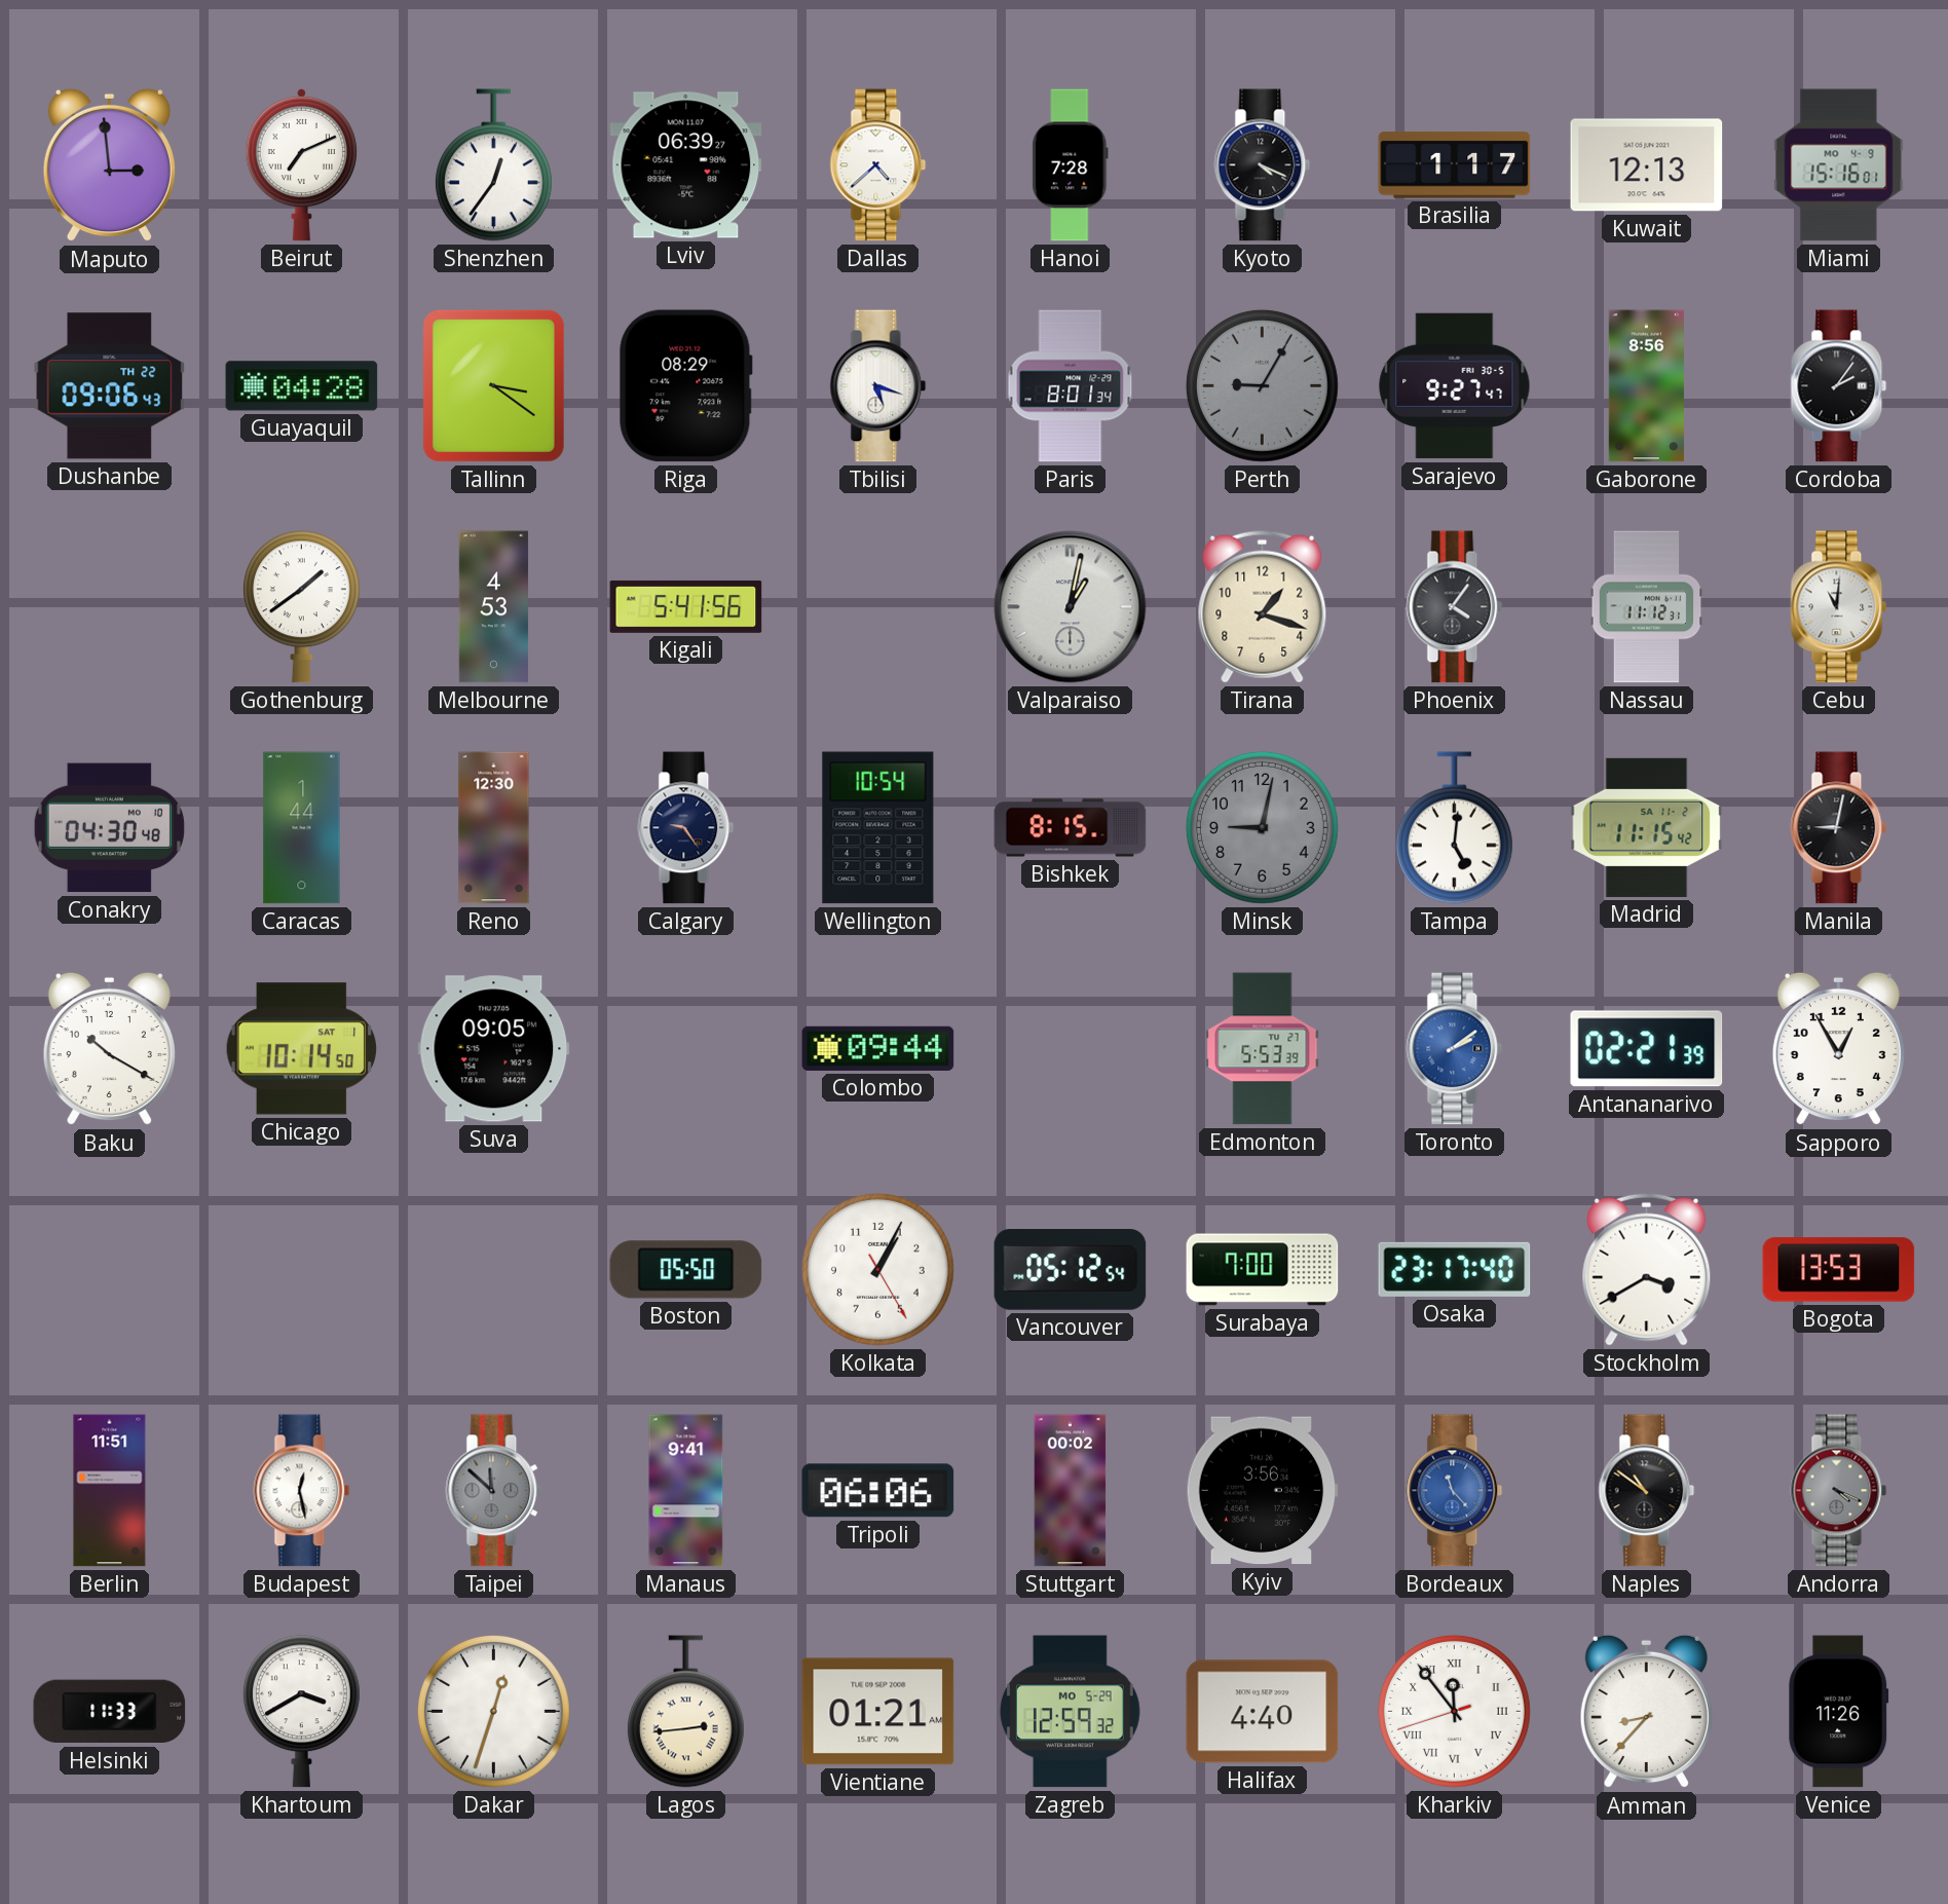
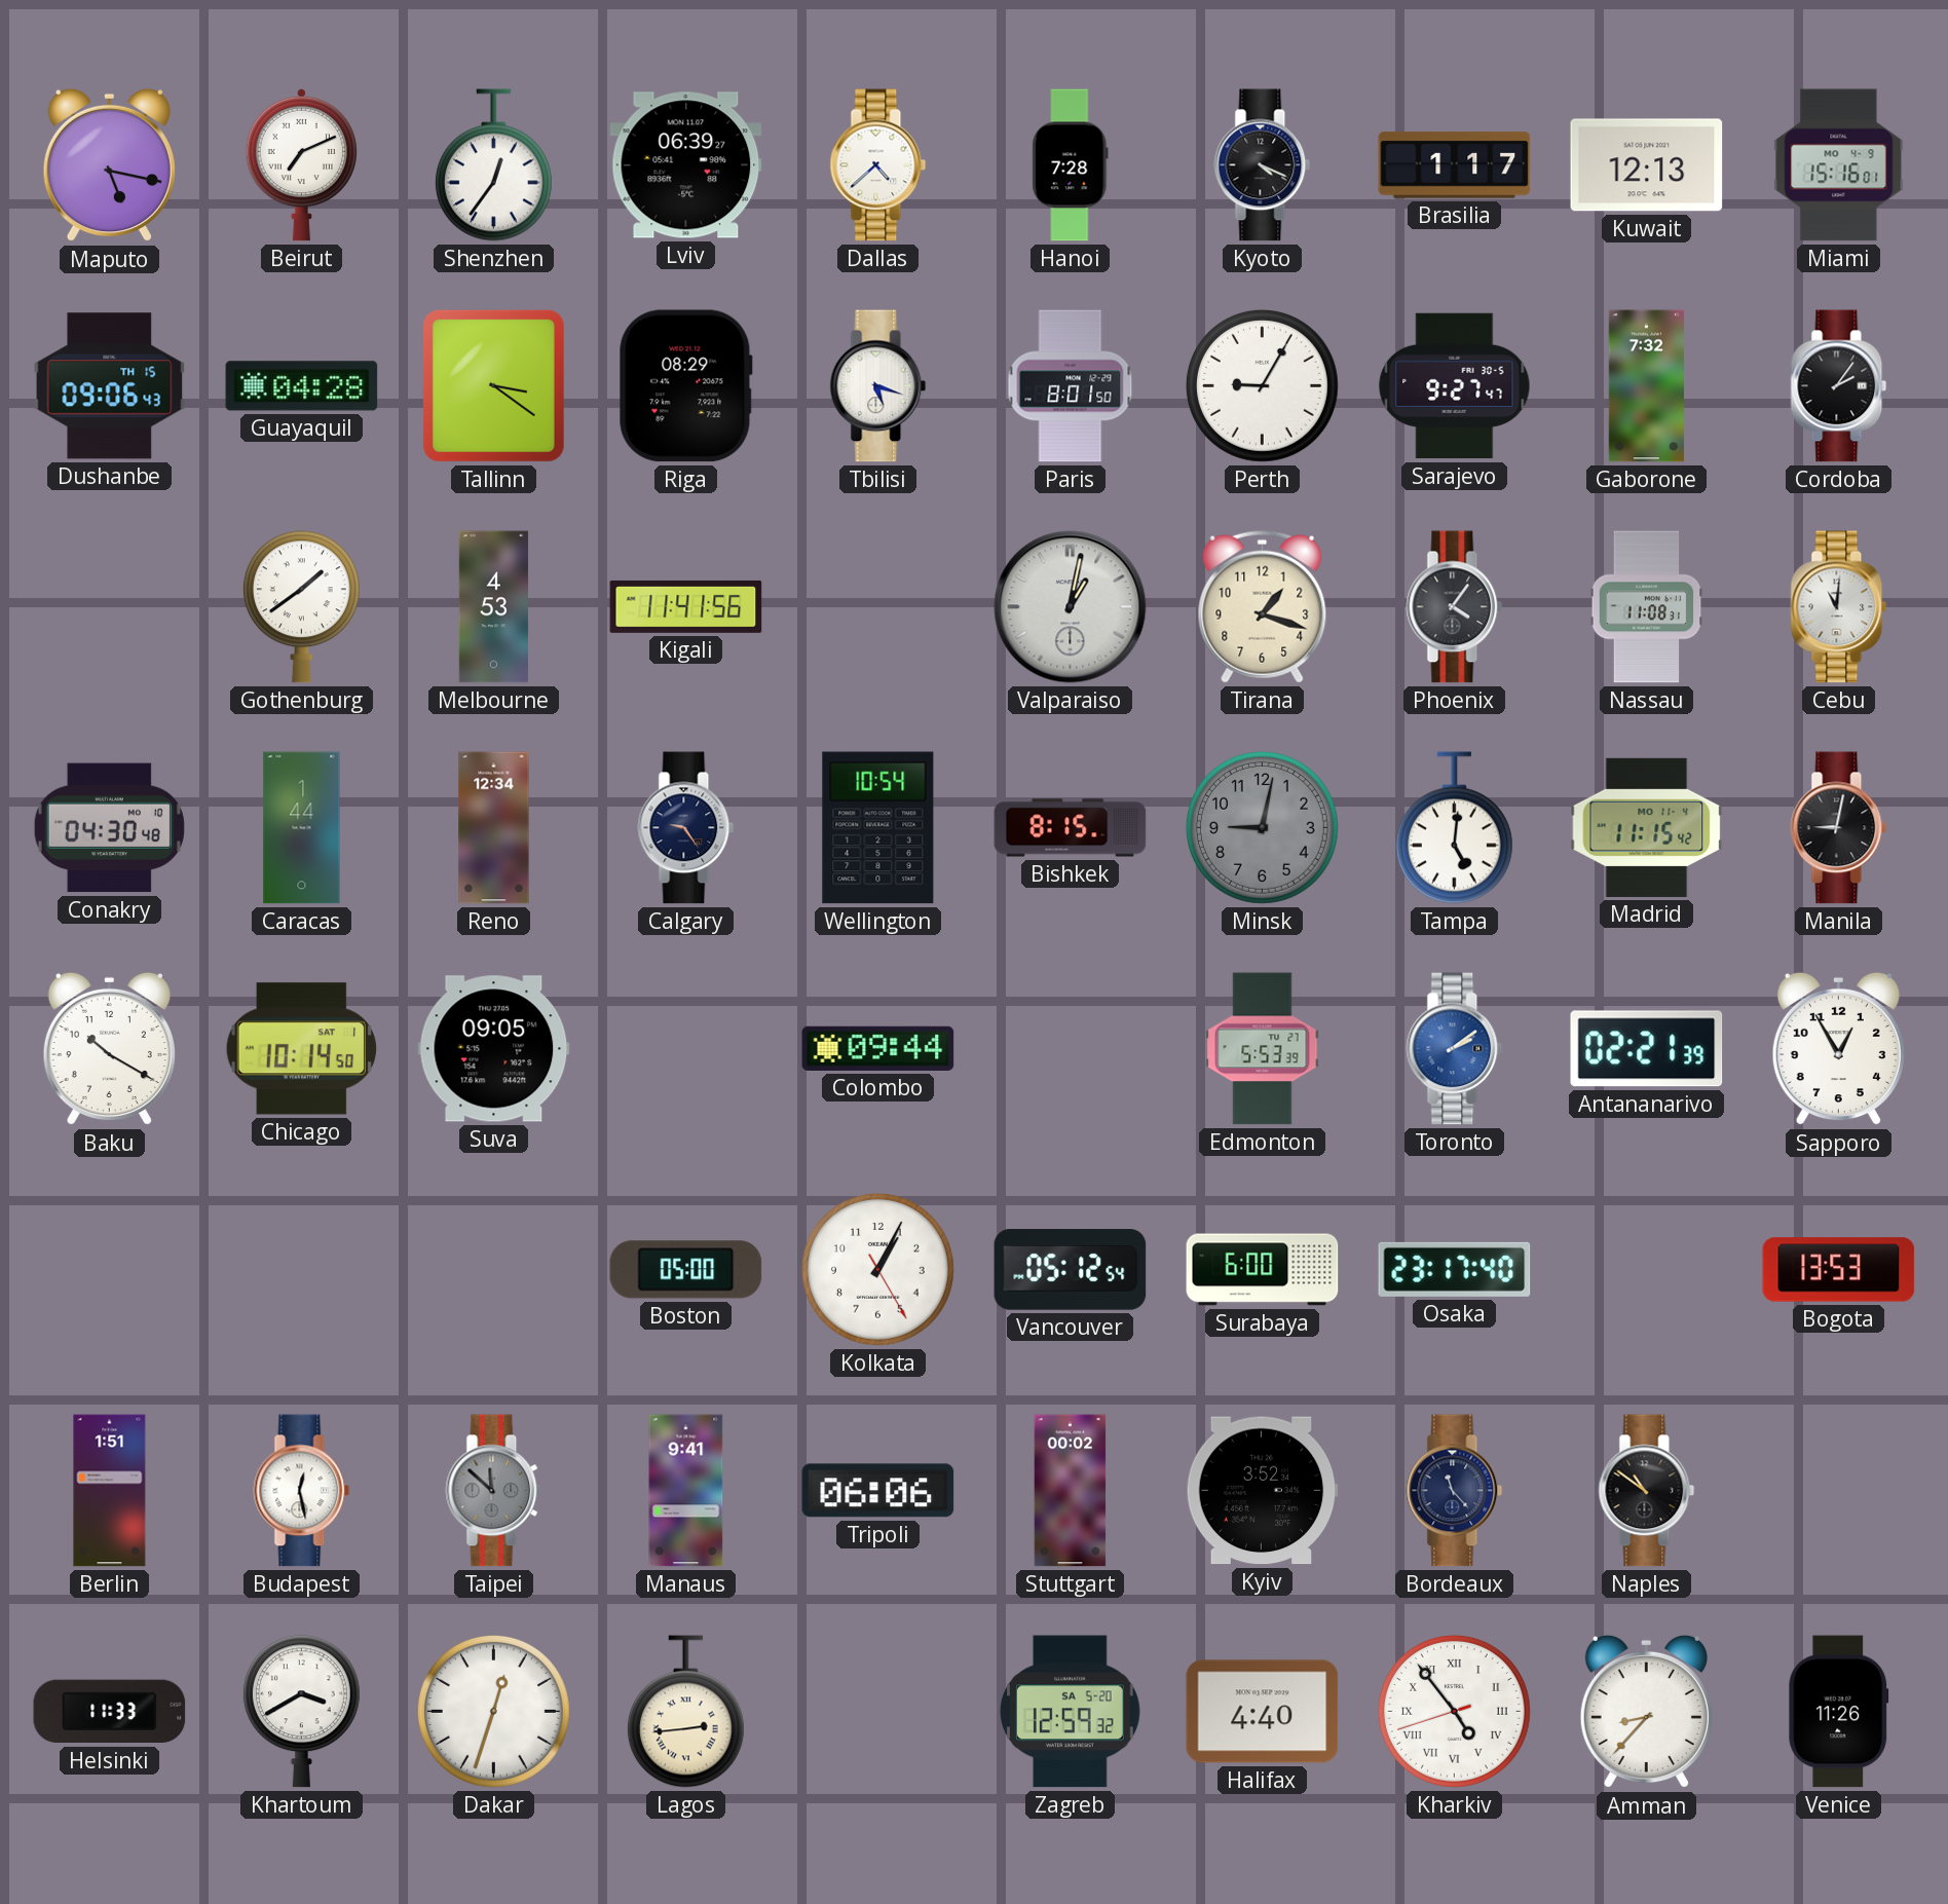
Maputo: 2:59 -> 5:17 (109, 165)
Dushanbe date: TH 22 -> TH 15 (110, 386)
Paris: 8:01:34 -> 8:01:50 (1071, 386)
Perth dial: grey -> white (1262, 385)
Gaborone: 8:56 -> 7:32 (1646, 386)
Kigali: 5:41 -> 11:41 (686, 606)
Nassau: 11:12 -> 11:08 (1647, 607)
Reno: 12:30 -> 12:34 (494, 828)
Madrid date: SA 11-2 -> MO 11-4 (1647, 827)
Boston: 05:50 -> 05:00 (686, 1270)
Surabaya: 7:00 -> 6:00 (1263, 1270)
Stockholm: 3:40 -> none (1647, 1269)
Berlin: 11:51 -> 1:51 (110, 1491)
Kyiv: 3:56 -> 3:52 (1262, 1491)
Bordeaux dial: blue -> navy (1455, 1491)
Andorra: 4:19 -> none (1839, 1491)
Vientiane: 01:21 -> none (878, 1712)
Zagreb date: MO 5-29 -> SA 5-20 (1070, 1712)
Kharkiv: 11:53 -> 4:53 (1454, 1711)
